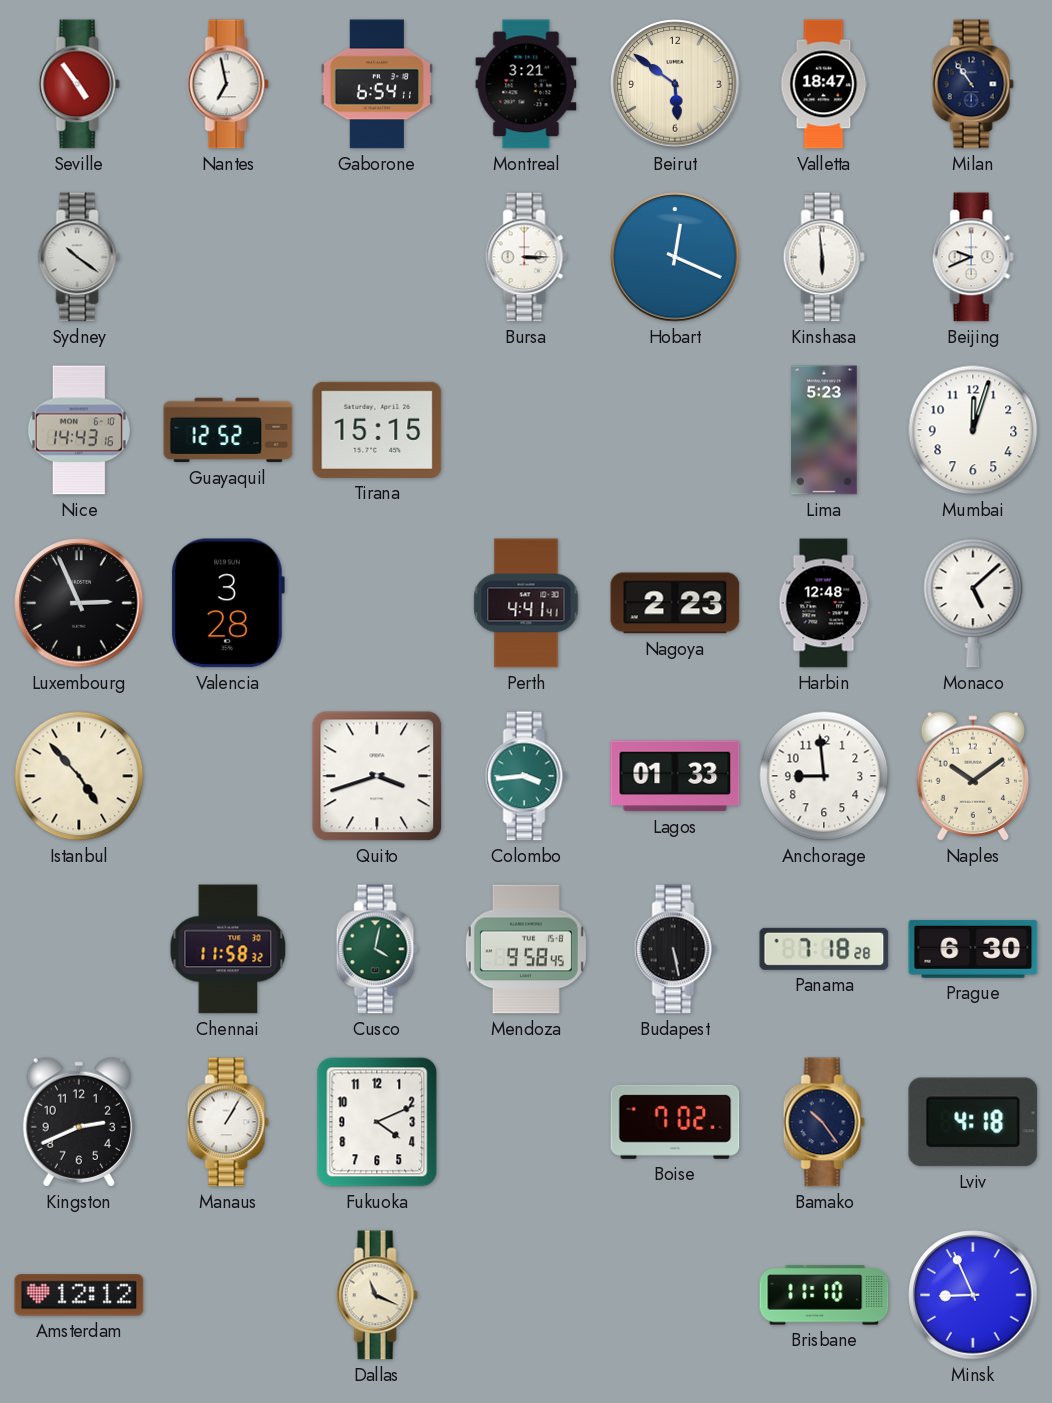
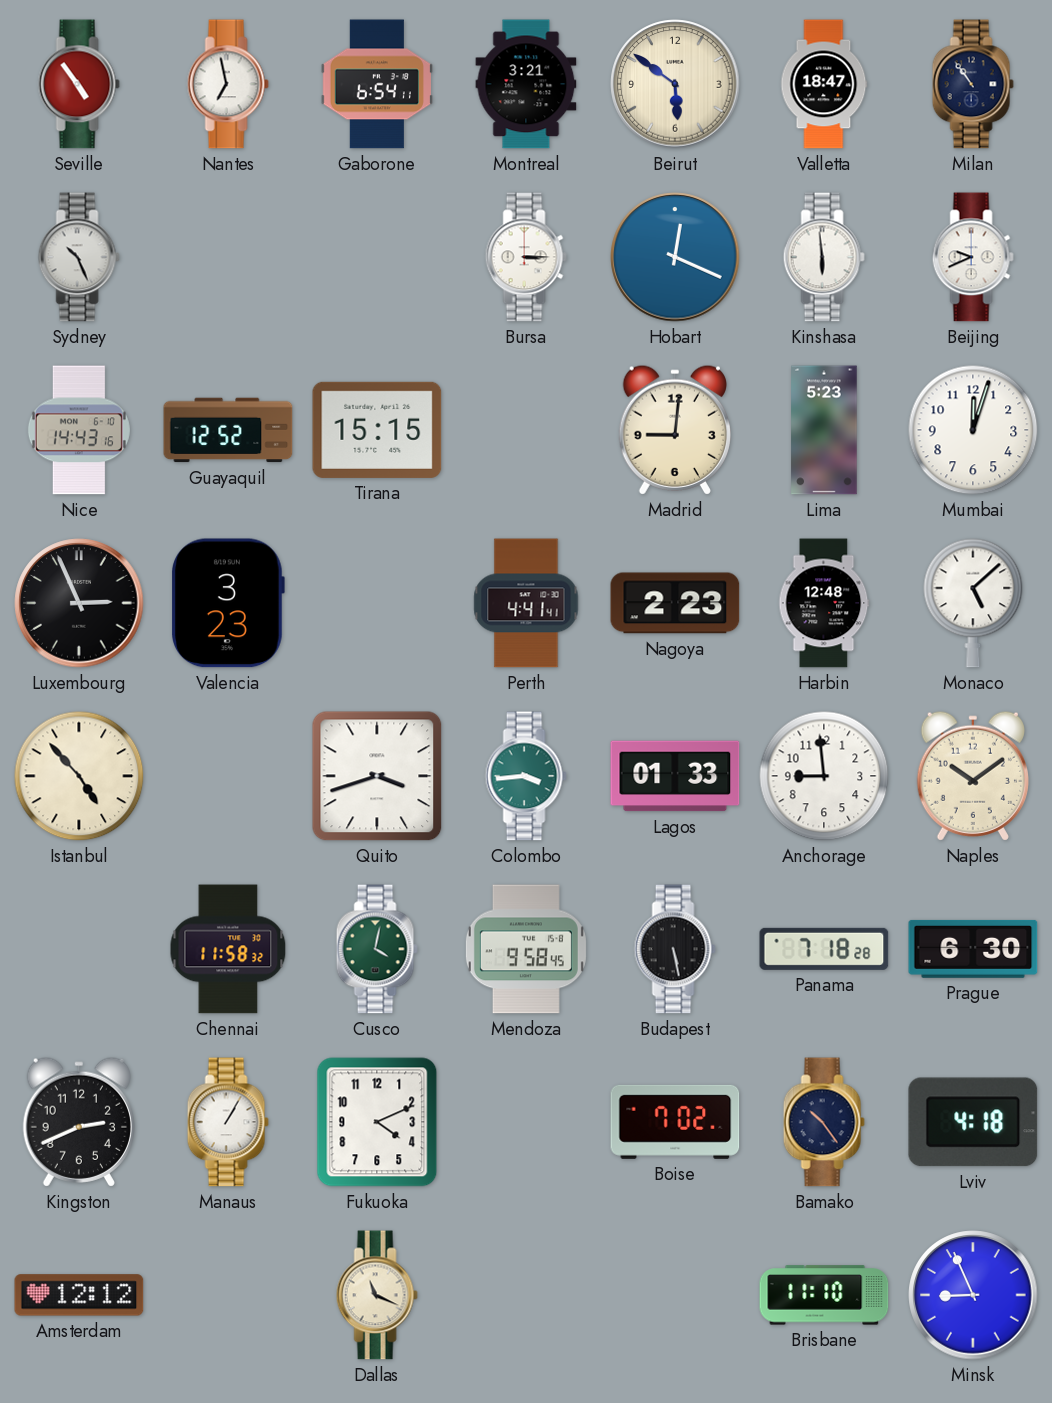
Sydney: 10:21 -> 10:26 (79, 257)
Madrid: none -> 9:01 (674, 430)
Valencia: 3:28 -> 3:23 (228, 603)
